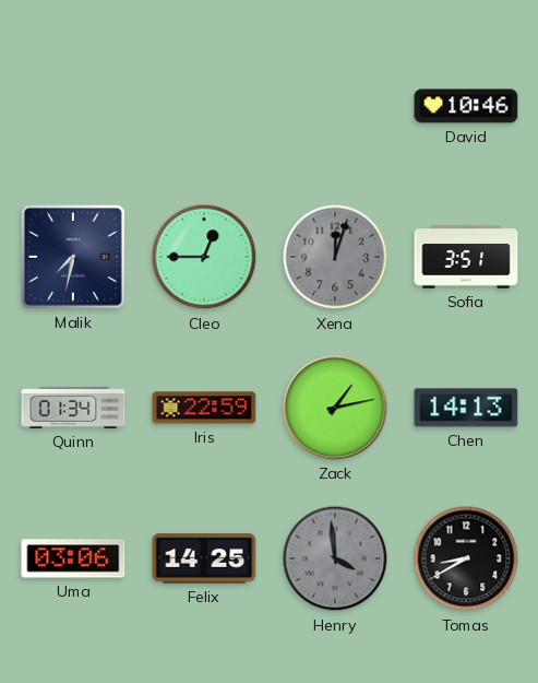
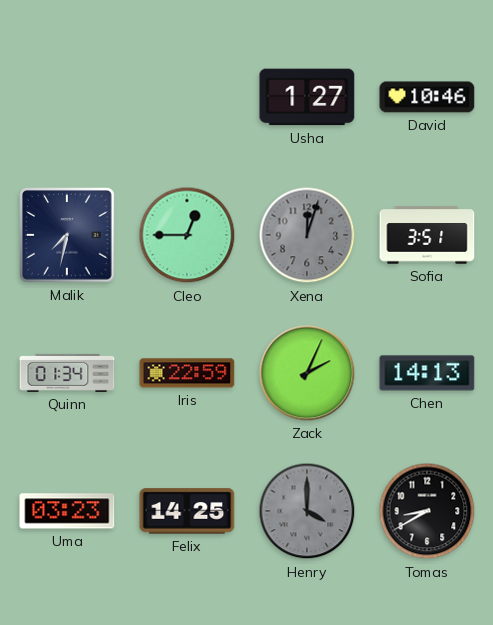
Usha: none -> 1:27 (307, 97)
Zack: 1:13 -> 2:04 (307, 373)
Uma: 03:06 -> 03:23 (67, 511)
Henry: 3:59 -> 4:00 (307, 511)
